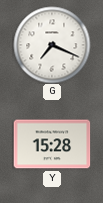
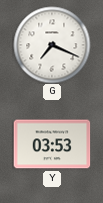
Y: 15:28 -> 03:53 (52, 144)
